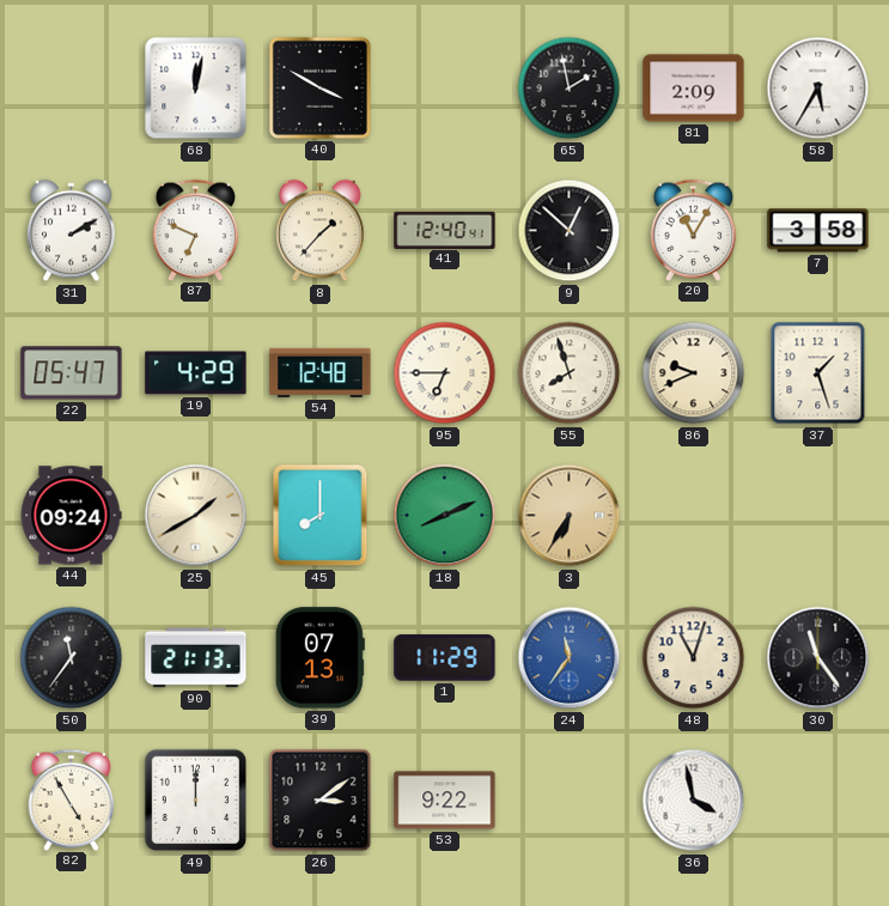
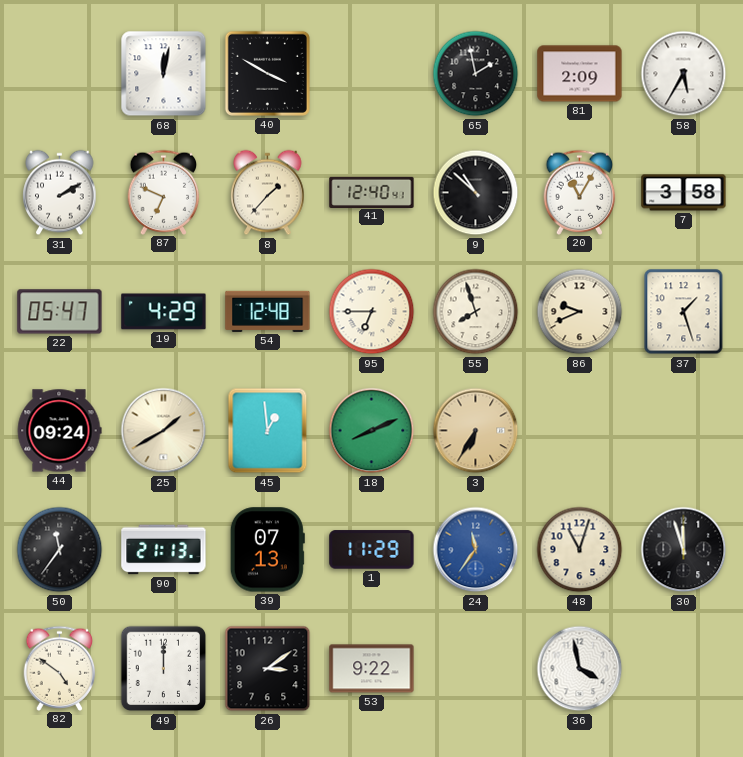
9: 12:52 -> 10:52 (476, 193)
45: 8:00 -> 12:59 (268, 431)
30: 11:24 -> 11:57 (684, 550)
82: 4:55 -> 4:51 (60, 668)
